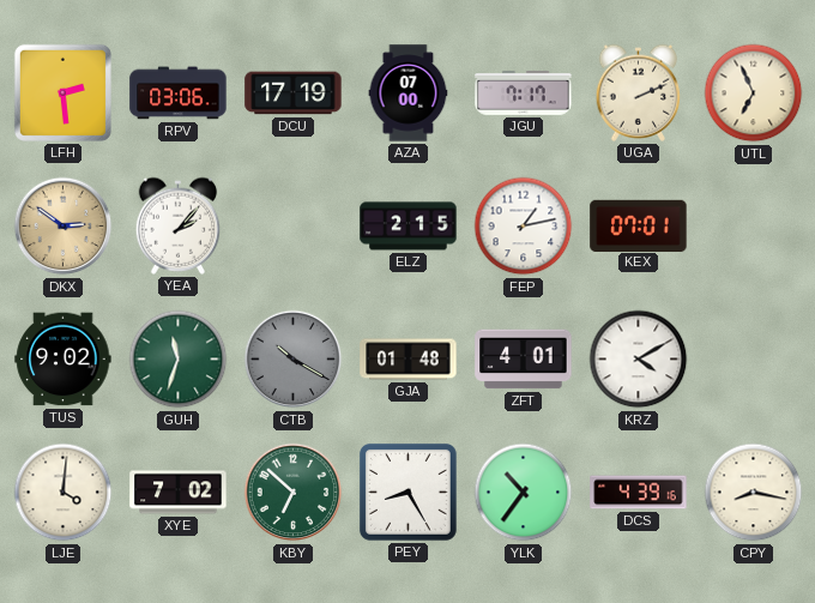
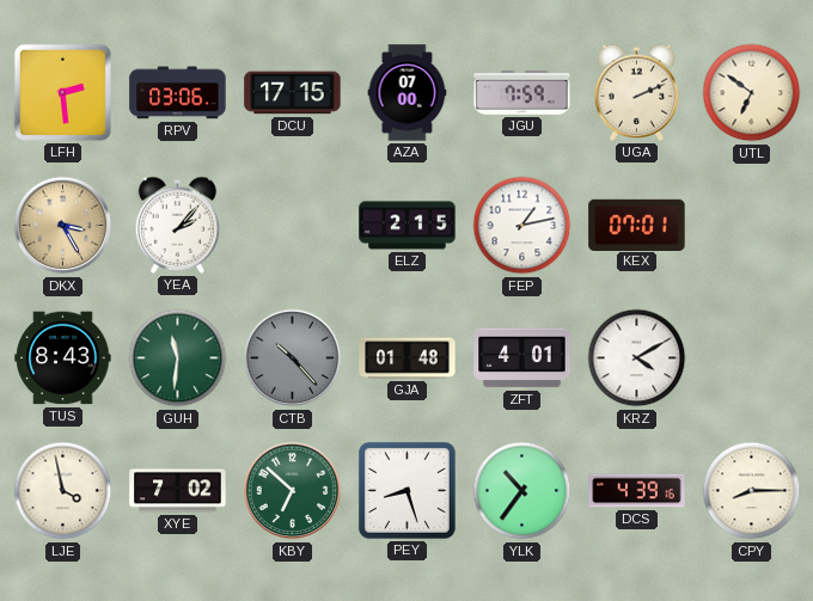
DCU: 17:19 -> 17:15 (293, 93)
JGU: 7:17 -> 7:59 (522, 93)
UTL: 6:56 -> 6:51 (752, 93)
DKX: 2:51 -> 3:25 (63, 226)
TUS: 9:02 -> 8:43 (63, 358)
GUH: 11:33 -> 11:31 (178, 358)
CTB: 10:20 -> 10:23 (293, 358)
LJE: 4:01 -> 3:58 (63, 491)
PEY: 8:25 -> 8:27 (406, 490)
CPY: 8:17 -> 8:15 (752, 491)
